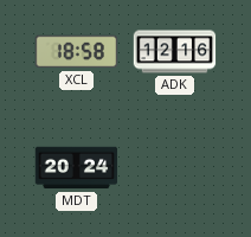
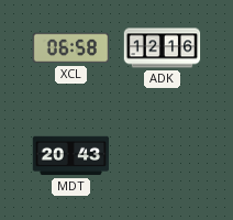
XCL: 18:58 -> 06:58 (71, 48)
MDT: 20:24 -> 20:43 (71, 156)
